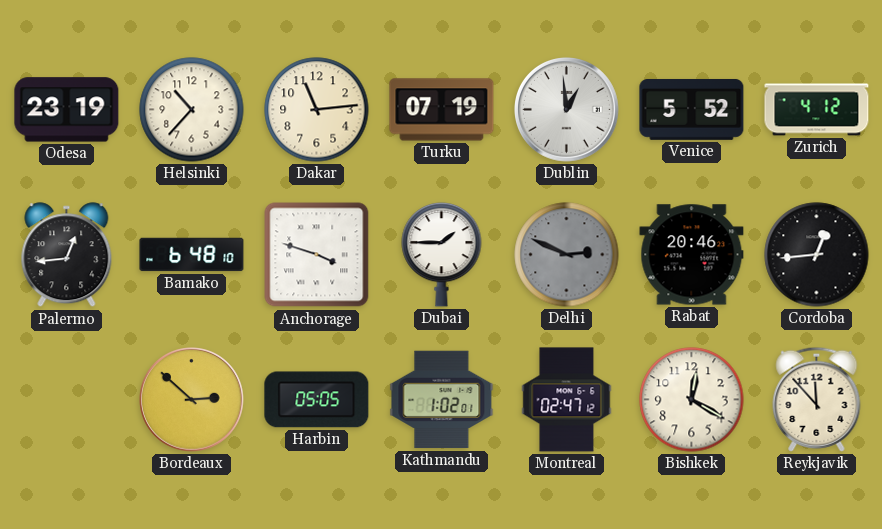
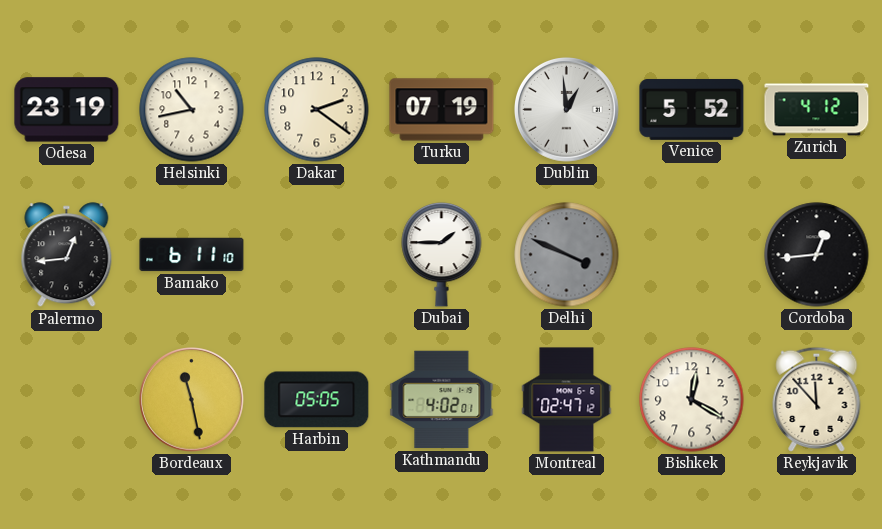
Helsinki: 10:37 -> 10:43 (192, 110)
Dakar: 11:14 -> 2:21 (317, 110)
Bamako: 6:48 -> 6:11 (192, 255)
Anchorage: 3:48 -> none (317, 255)
Delhi: 2:49 -> 3:49 (567, 255)
Rabat: 20:46 -> none (692, 255)
Bordeaux: 2:52 -> 11:28 (192, 400)
Kathmandu: 1:02 -> 4:02 (442, 400)
